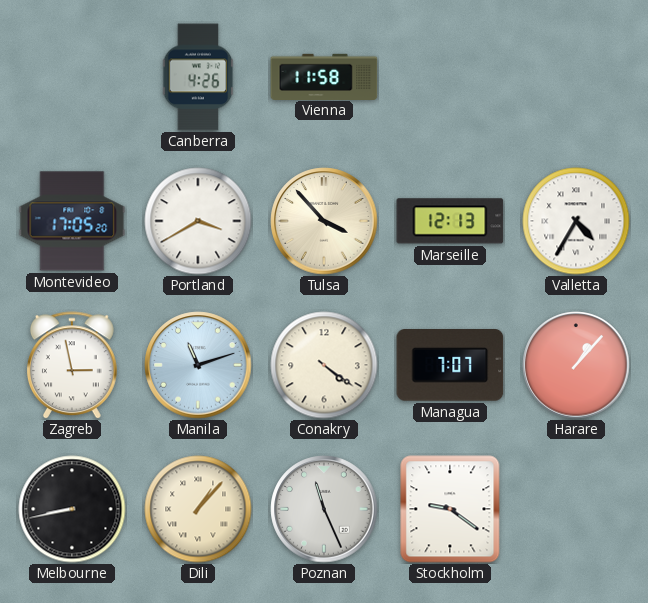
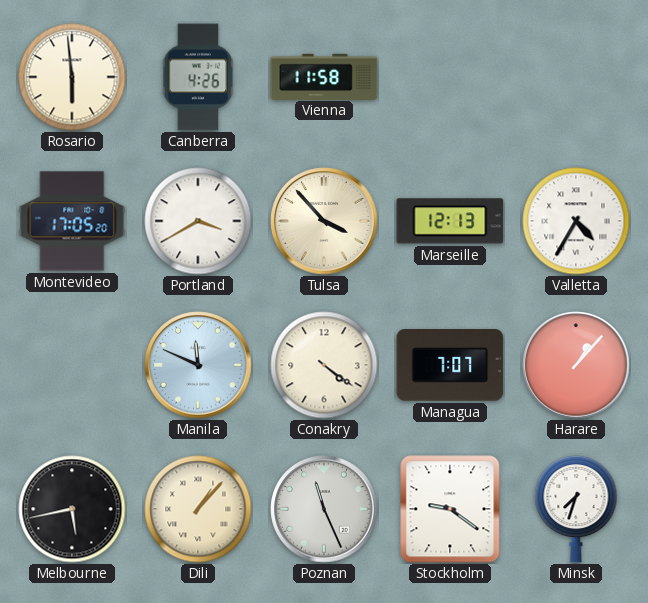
Rosario: none -> 5:59 (72, 77)
Zagreb: 2:58 -> none (72, 365)
Manila: 11:12 -> 11:49 (198, 365)
Melbourne: 8:43 -> 5:43 (72, 509)
Minsk: none -> 7:33 (576, 509)
